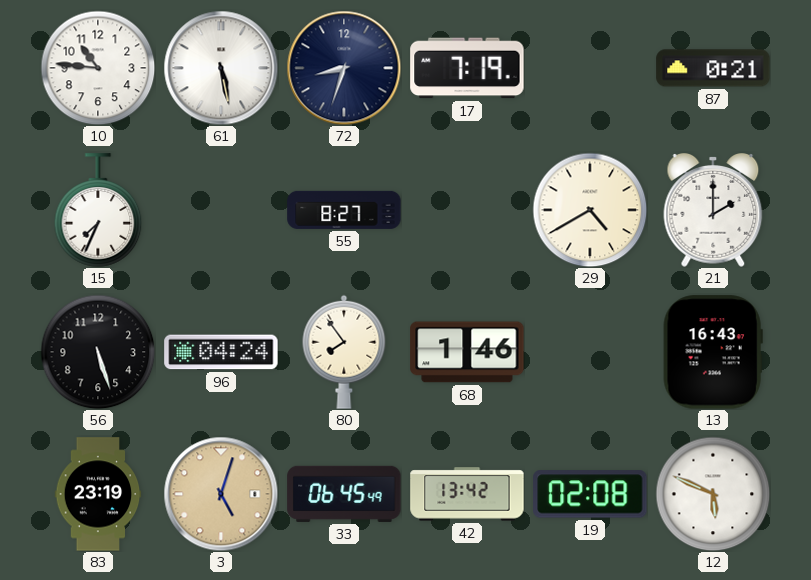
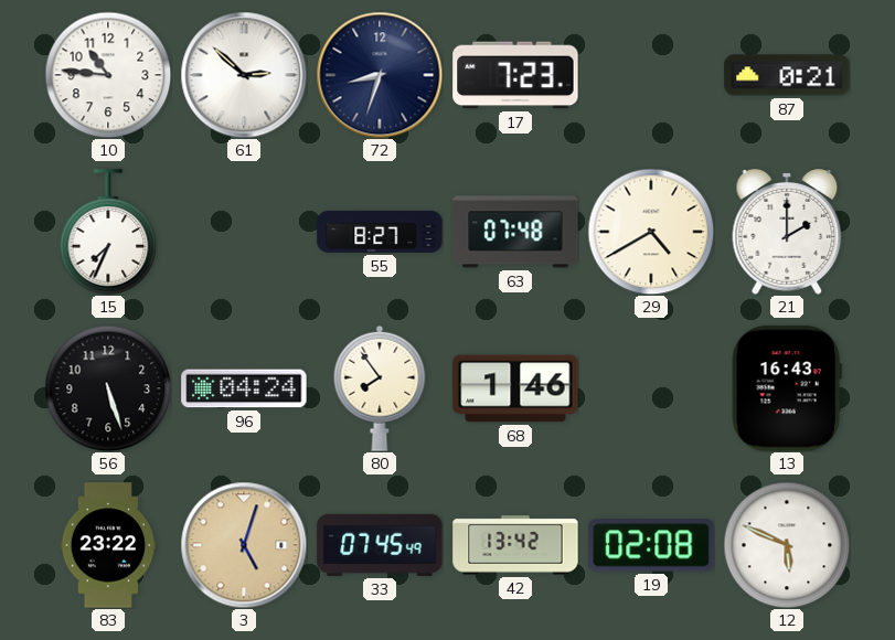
61: 5:28 -> 2:52 (244, 75)
17: 7:19 -> 7:23 (515, 75)
63: none -> 07:48 (515, 232)
83: 23:19 -> 23:22 (108, 545)
33: 06:45 -> 07:45 (380, 545)
